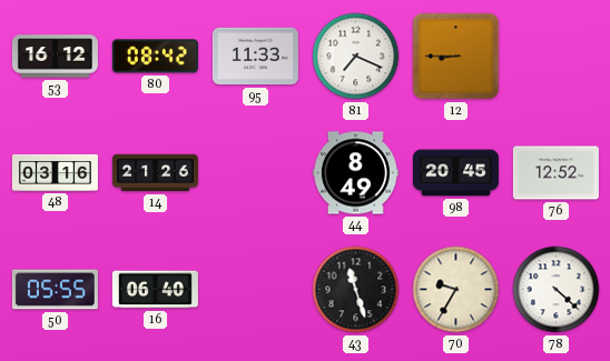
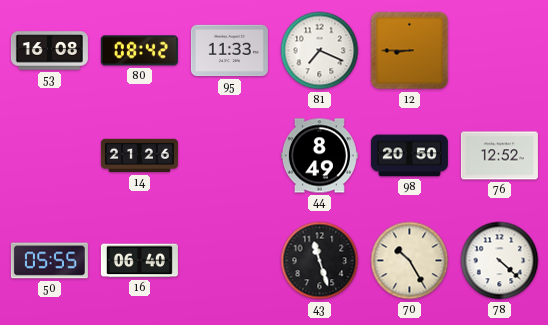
53: 16:12 -> 16:08 (49, 51)
48: 03:16 -> none (55, 172)
98: 20:45 -> 20:50 (409, 156)
70: 9:35 -> 10:25 (410, 261)
